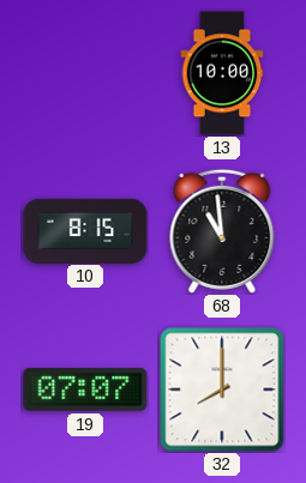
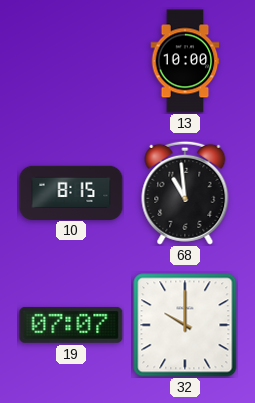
32: 8:00 -> 10:00 (185, 325)
